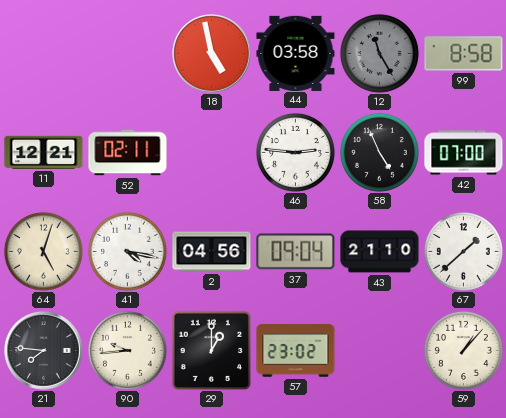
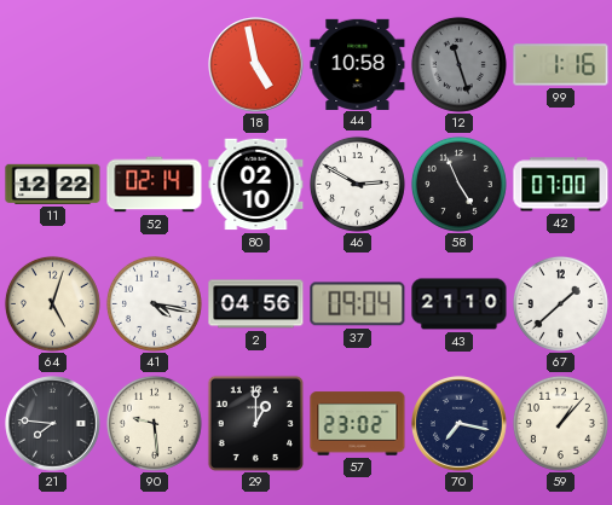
44: 03:58 -> 10:58 (358, 64)
12: 11:25 -> 11:27 (458, 64)
99: 8:58 -> 1:16 (561, 65)
11: 12:21 -> 12:22 (53, 184)
52: 02:11 -> 02:14 (155, 185)
80: none -> 02:10 (256, 185)
46: 2:46 -> 2:50 (357, 184)
90: 9:44 -> 9:29 (154, 423)
70: none -> 7:17 (460, 424)
